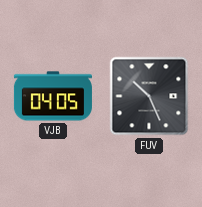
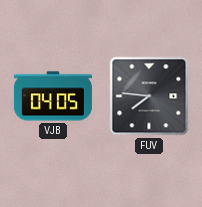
FUV: 10:26 -> 7:46 (149, 96)
